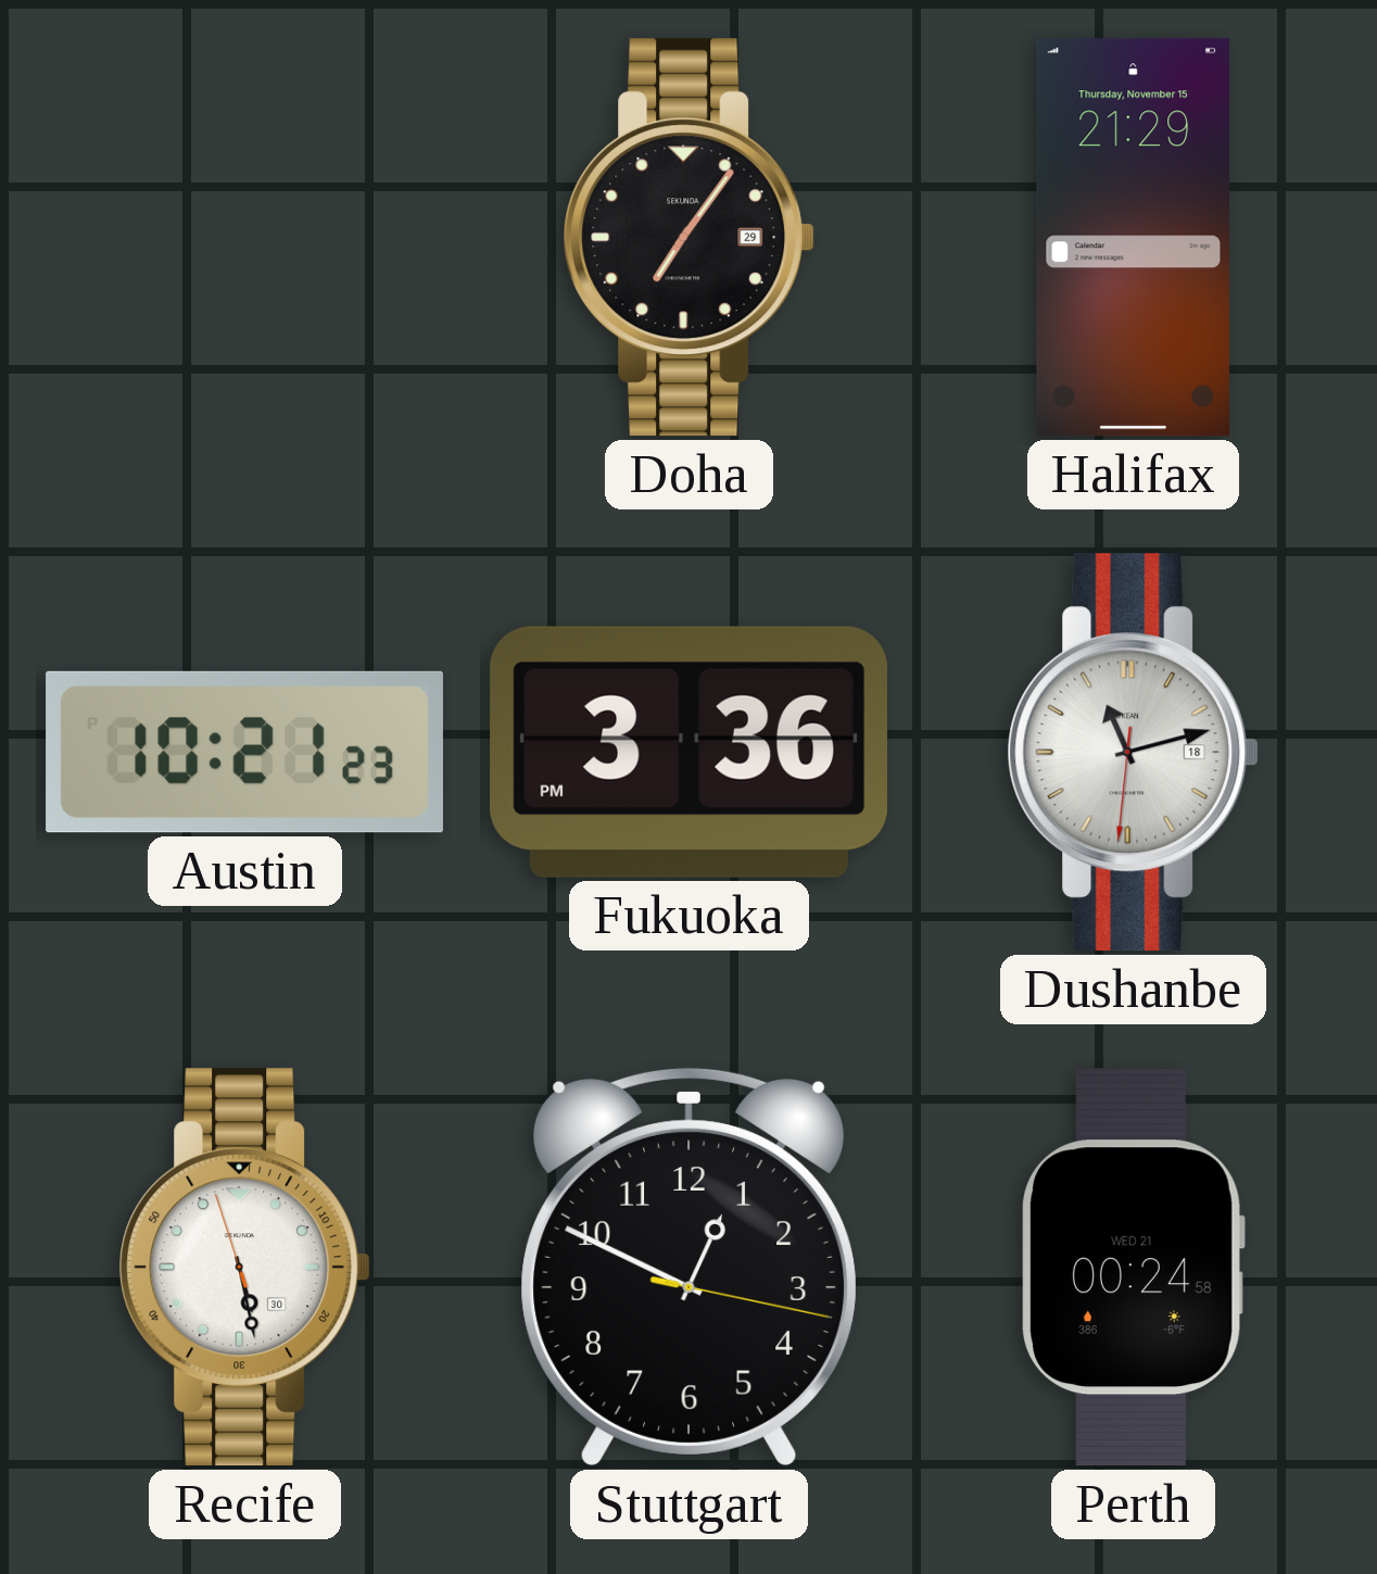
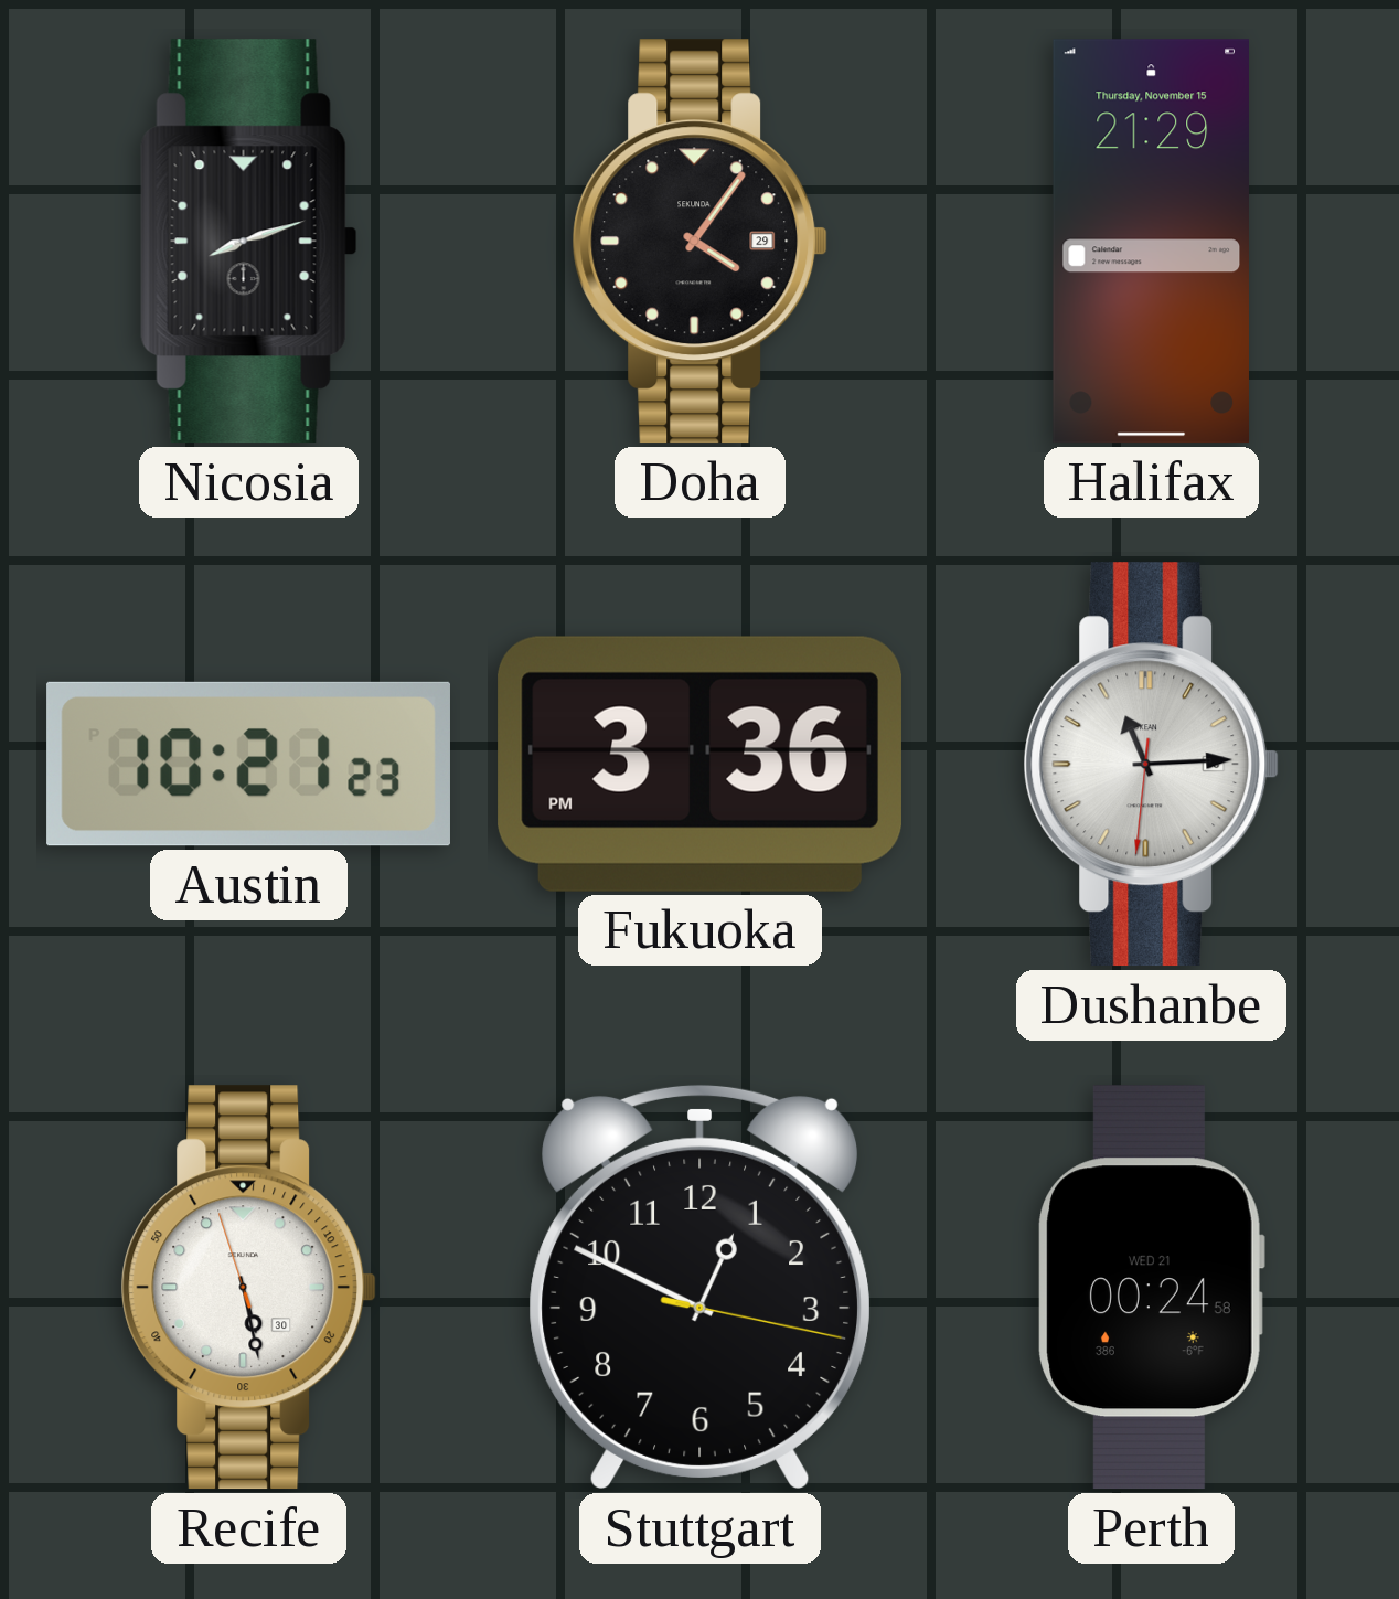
Nicosia: none -> 8:12 (249, 242)
Doha: 7:06 -> 4:06 (701, 242)
Dushanbe: 11:12 -> 11:14 (1152, 765)
